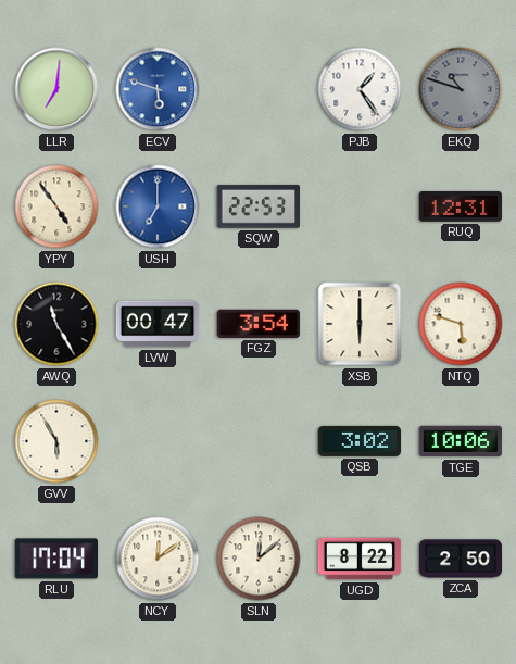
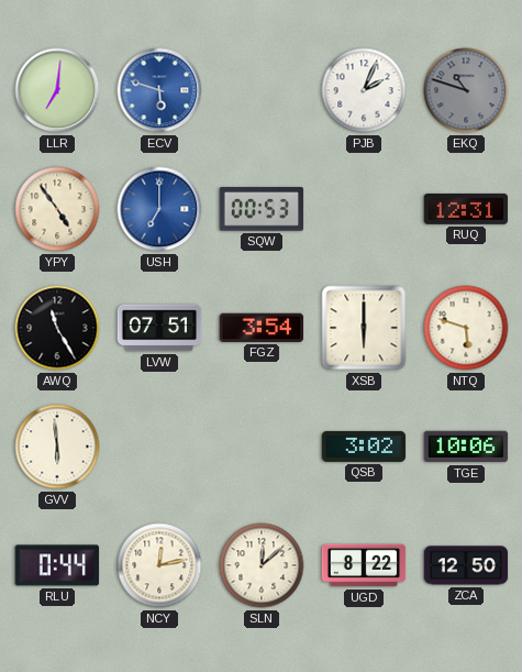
PJB: 1:24 -> 2:04 (364, 90)
SQW: 22:53 -> 00:53 (262, 209)
LVW: 00:47 -> 07:51 (159, 328)
GVV: 5:55 -> 5:59 (57, 447)
RLU: 17:04 -> 0:44 (57, 565)
NCY: 12:09 -> 12:13 (159, 565)
ZCA: 2:50 -> 12:50 (466, 565)
